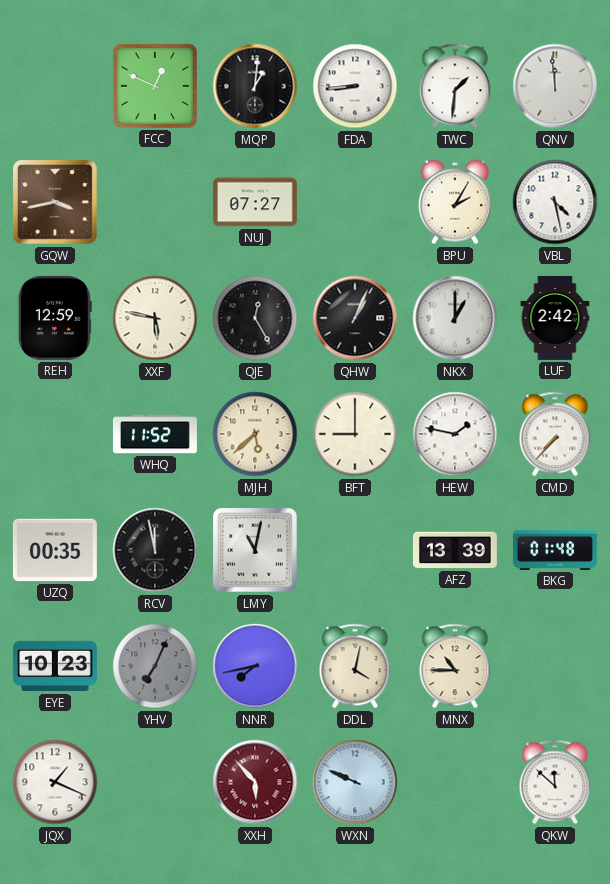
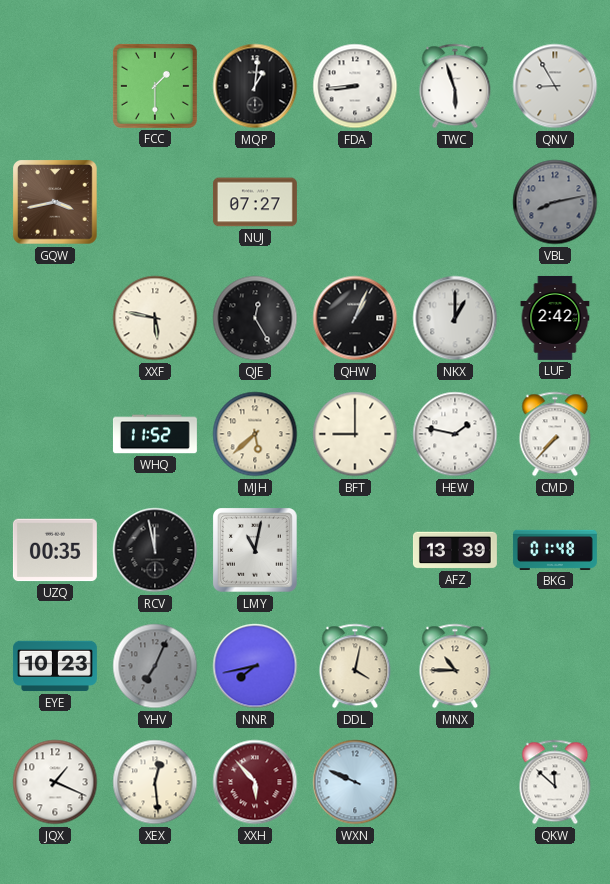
FCC: 12:49 -> 1:30 (155, 86)
TWC: 1:31 -> 5:57 (455, 86)
QNV: 11:59 -> 8:55 (555, 86)
BPU: 2:05 -> none (455, 202)
VBL: 4:28 -> 8:13 (555, 202)
VBL dial: white -> grey (555, 202)
REH: 12:59 -> none (55, 318)
XEX: none -> 12:29 (155, 782)
